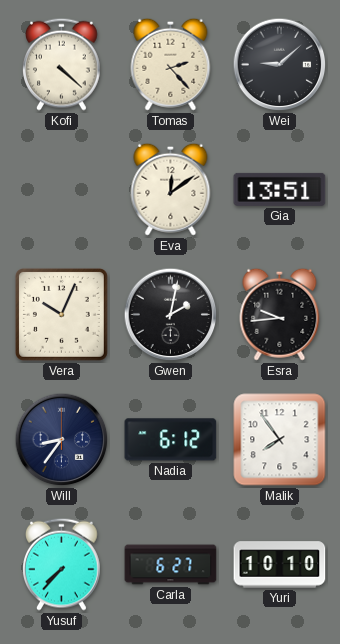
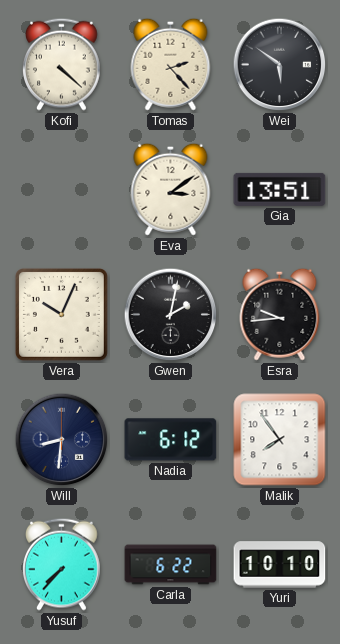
Wei: 9:08 -> 5:51 (280, 65)
Eva: 12:09 -> 3:09 (171, 189)
Will: 8:36 -> 8:31 (62, 440)
Carla: 6:27 -> 6:22 (171, 565)
